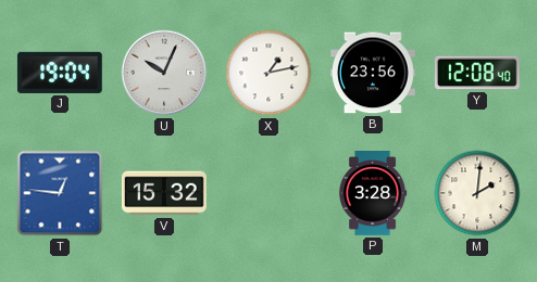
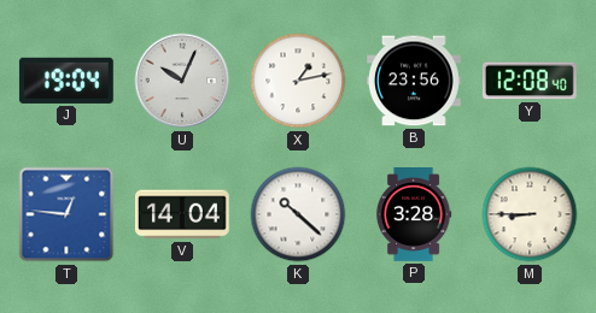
V: 15:32 -> 14:04 (182, 214)
K: none -> 10:22 (298, 214)
M: 2:01 -> 8:45 (530, 214)
